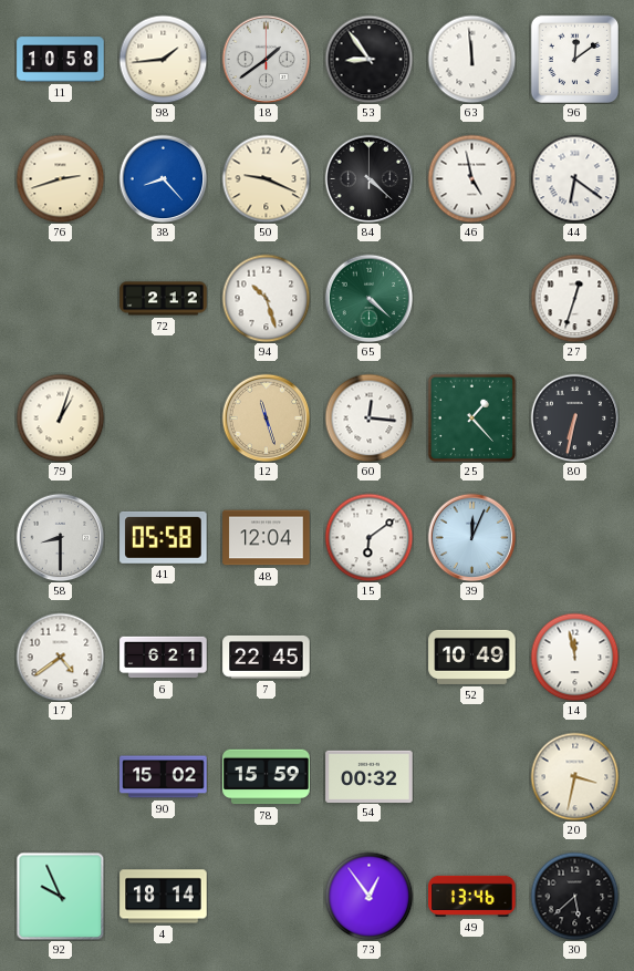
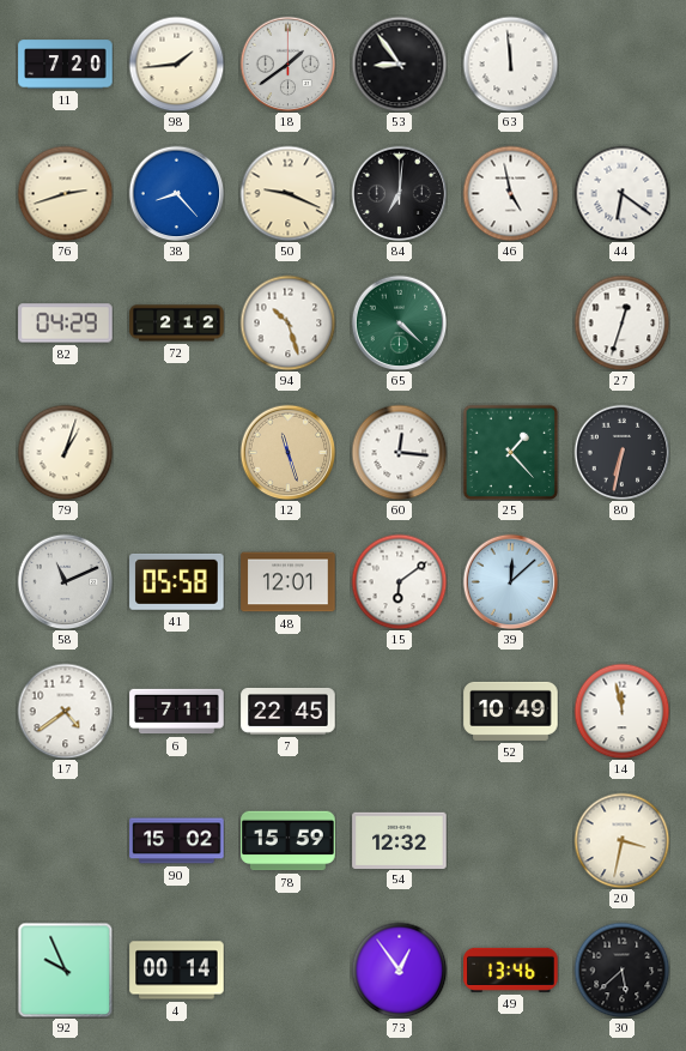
11: 10:58 -> 7:20 (66, 65)
96: 12:09 -> none (574, 59)
84: 4:22 -> 7:01 (399, 193)
82: none -> 04:29 (66, 324)
58: 8:30 -> 11:11 (65, 581)
48: 12:04 -> 12:01 (289, 582)
39: 12:04 -> 12:08 (510, 581)
6: 6:21 -> 7:11 (177, 712)
54: 00:32 -> 12:32 (400, 840)
4: 18:14 -> 00:14 (177, 971)
